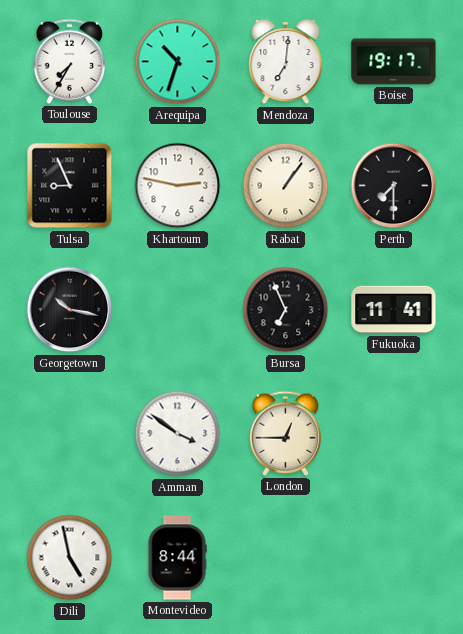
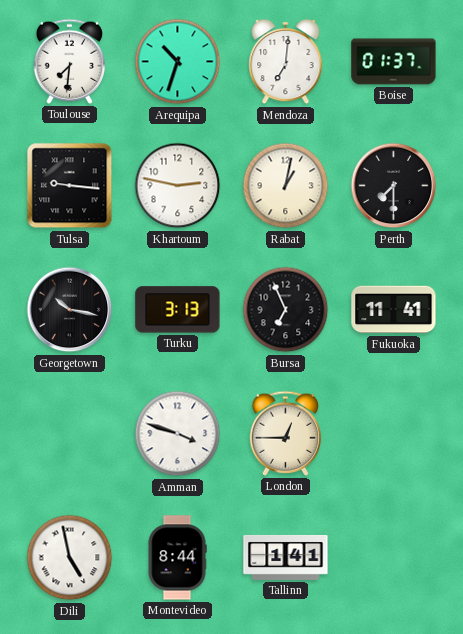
Toulouse: 7:35 -> 7:31 (70, 61)
Boise: 19:17 -> 01:37 (394, 62)
Tulsa: 8:56 -> 9:16 (70, 186)
Rabat: 1:06 -> 1:02 (286, 186)
Turku: none -> 3:13 (178, 310)
Amman: 3:51 -> 3:48 (178, 434)
Tallinn: none -> 1:41 (286, 557)
